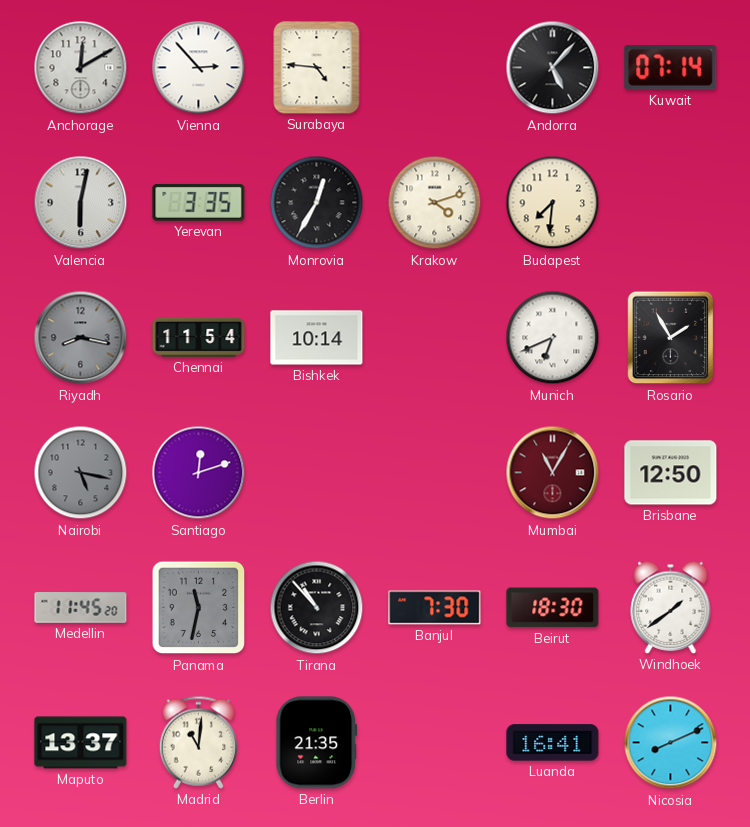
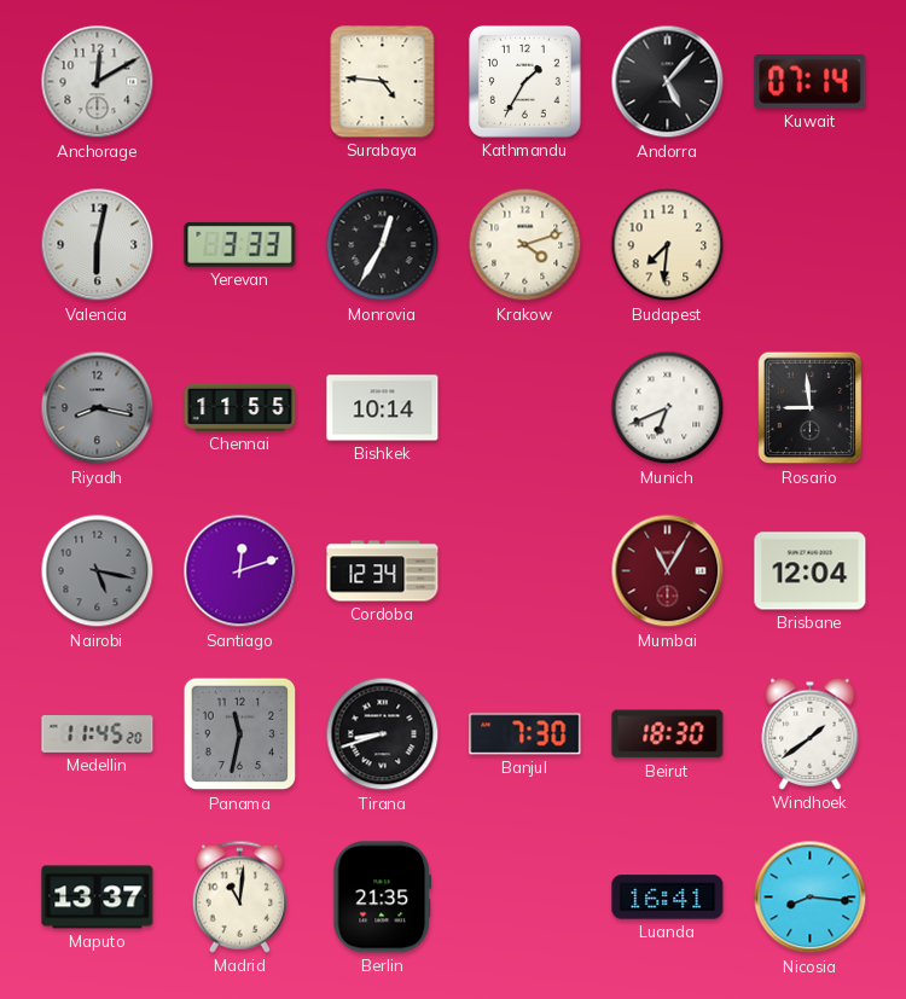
Vienna: 2:53 -> none (199, 68)
Kathmandu: none -> 1:35 (524, 81)
Yerevan: 3:35 -> 3:33 (240, 244)
Chennai: 11:54 -> 11:55 (240, 407)
Rosario: 1:55 -> 8:59 (811, 408)
Cordoba: none -> 12:34 (383, 571)
Brisbane: 12:50 -> 12:04 (811, 571)
Tirana: 10:53 -> 8:42 (383, 734)
Nicosia: 8:11 -> 8:16 (811, 898)
